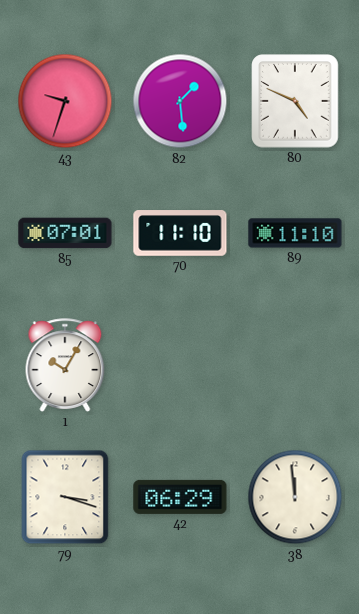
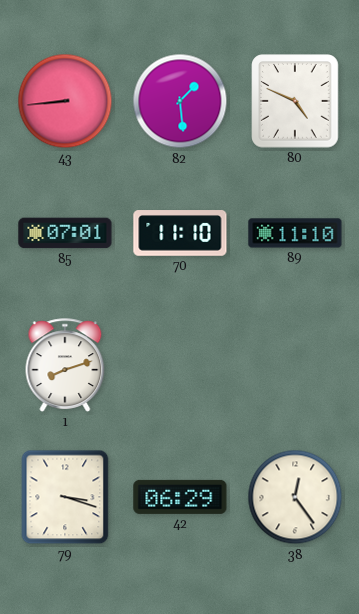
43: 9:33 -> 8:44 (65, 101)
1: 10:05 -> 8:12 (65, 365)
38: 11:59 -> 12:24 (295, 497)
